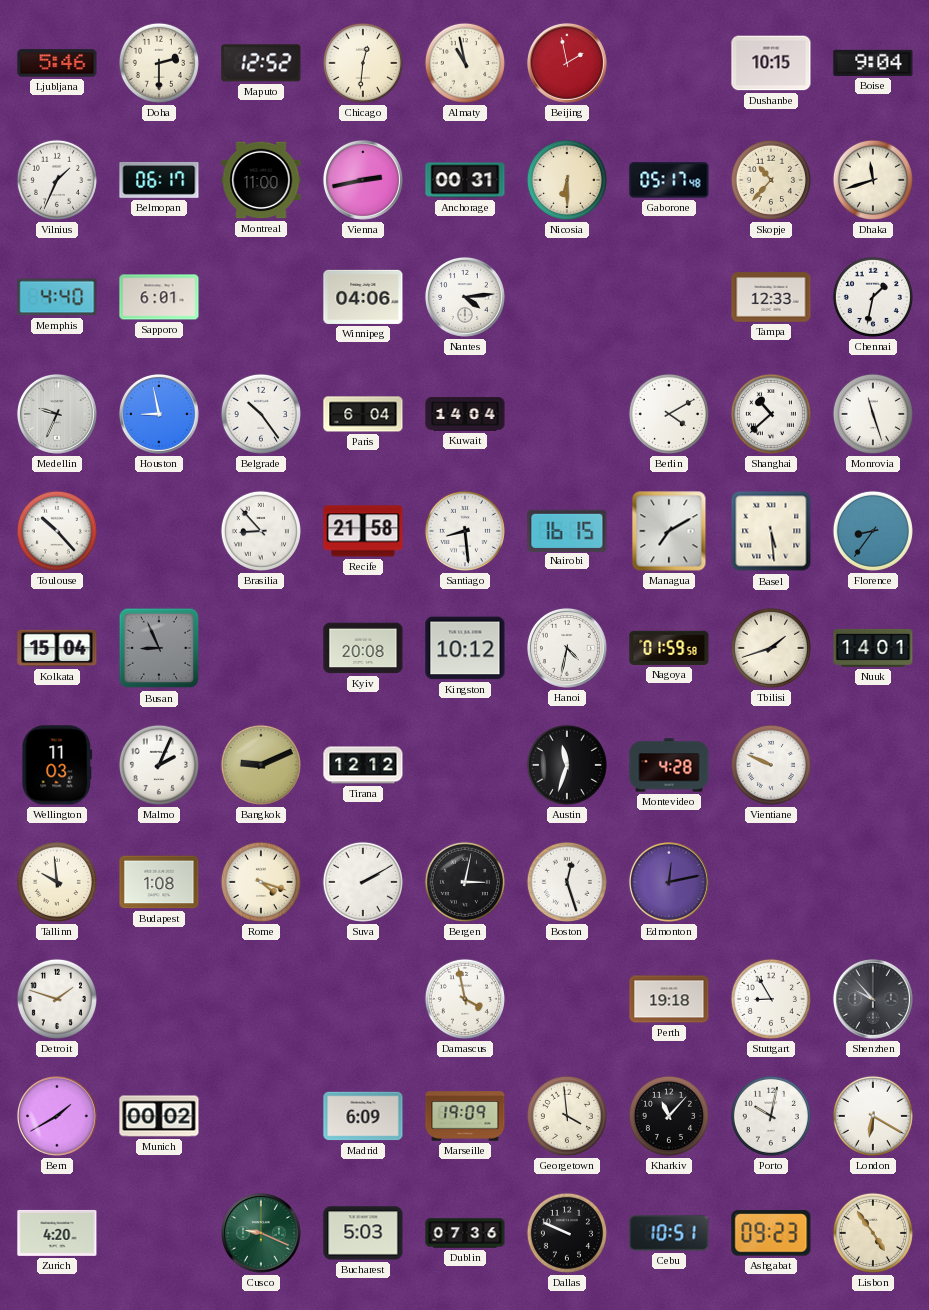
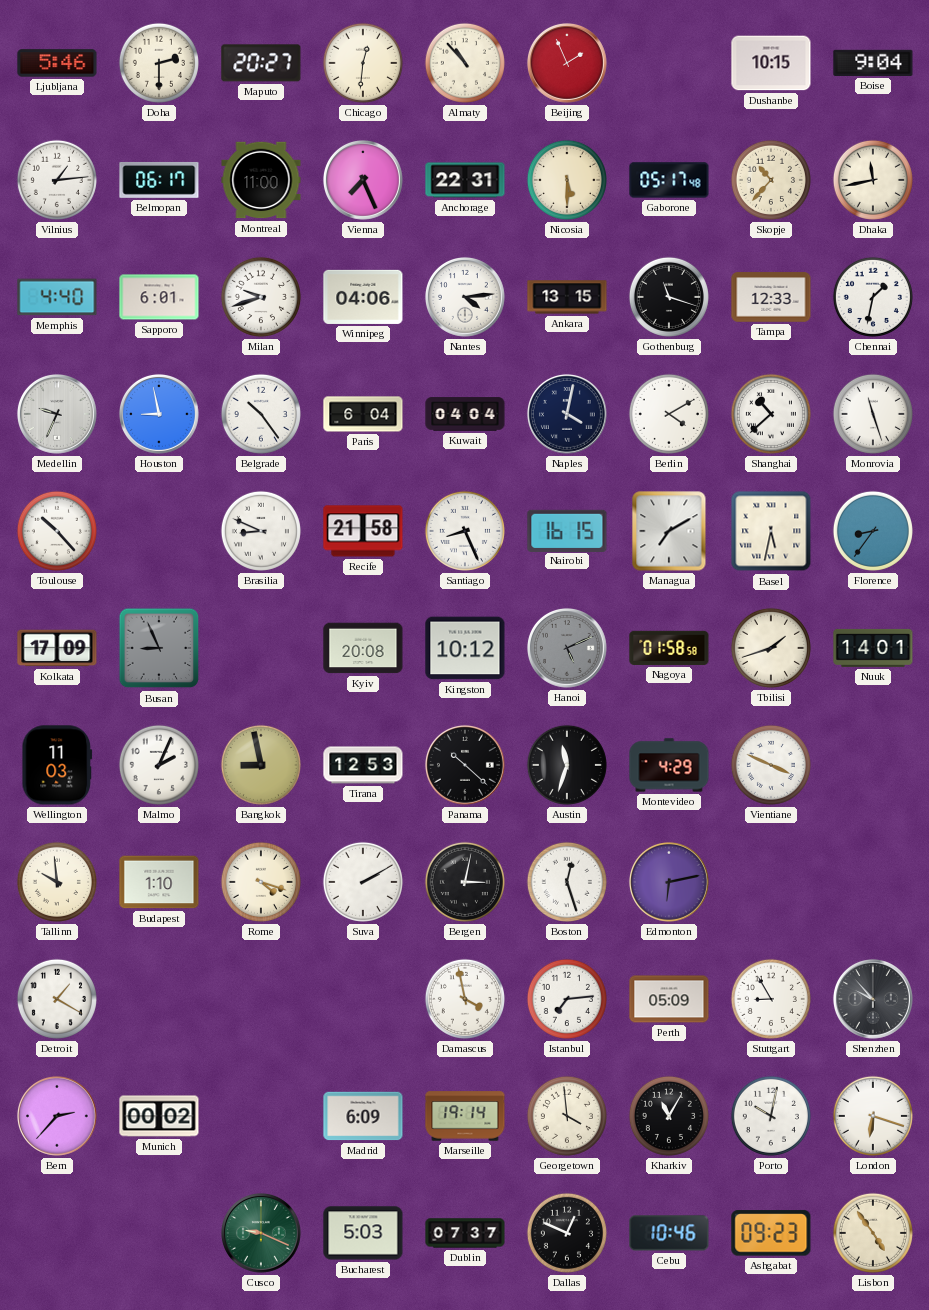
Maputo: 12:52 -> 20:27 (261, 63)
Almaty: 10:58 -> 10:53 (465, 63)
Beijing: 1:58 -> 1:56 (567, 63)
Vilnius: 1:34 -> 1:14 (57, 180)
Vienna: 2:43 -> 7:26 (363, 180)
Anchorage: 00:31 -> 22:31 (465, 180)
Nicosia: 6:30 -> 5:30 (567, 180)
Dhaka: 11:42 -> 11:43 (873, 180)
Milan: none -> 9:42 (261, 297)
Ankara: none -> 13:15 (567, 297)
Gothenburg: none -> 11:18 (669, 297)
Kuwait: 14:04 -> 04:04 (465, 414)
Naples: none -> 4:02 (567, 414)
Brasilia: 8:53 -> 8:49 (261, 531)
Santiago: 8:29 -> 8:26 (465, 531)
Basel: 5:29 -> 5:32 (771, 531)
Kolkata: 15:04 -> 17:09 (57, 648)
Hanoi: 4:32 -> 5:11 (567, 648)
Hanoi dial: white -> grey (567, 648)
Nagoya: 01:59 -> 01:58 (669, 648)
Bangkok: 9:11 -> 8:58 (261, 765)
Tirana: 12:12 -> 12:53 (363, 765)
Panama: none -> 10:22 (465, 765)
Montevideo: 4:28 -> 4:29 (669, 765)
Vientiane: 9:49 -> 3:49 (771, 765)
Budapest: 1:08 -> 1:10 (159, 882)
Edmonton: 12:13 -> 6:13 (669, 882)
Detroit: 1:48 -> 1:20 (57, 999)
Istanbul: none -> 7:14 (567, 999)
Perth: 19:18 -> 05:09 (669, 999)
Bern: 1:40 -> 2:37 (57, 1116)
Marseille: 19:09 -> 19:14 (465, 1116)
Kharkiv: 11:07 -> 11:05 (669, 1116)
London: 6:20 -> 6:18 (873, 1116)
Zurich: 4:20 -> none (57, 1233)
Dublin: 07:36 -> 07:37 (465, 1233)
Dallas: 9:49 -> 12:49 (567, 1233)
Cebu: 10:51 -> 10:46 (669, 1233)
